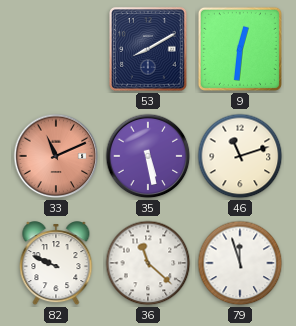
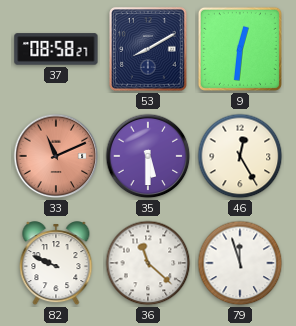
37: none -> 08:58 (56, 49)
35: 5:28 -> 5:30 (148, 156)
46: 11:12 -> 12:25 (240, 156)
